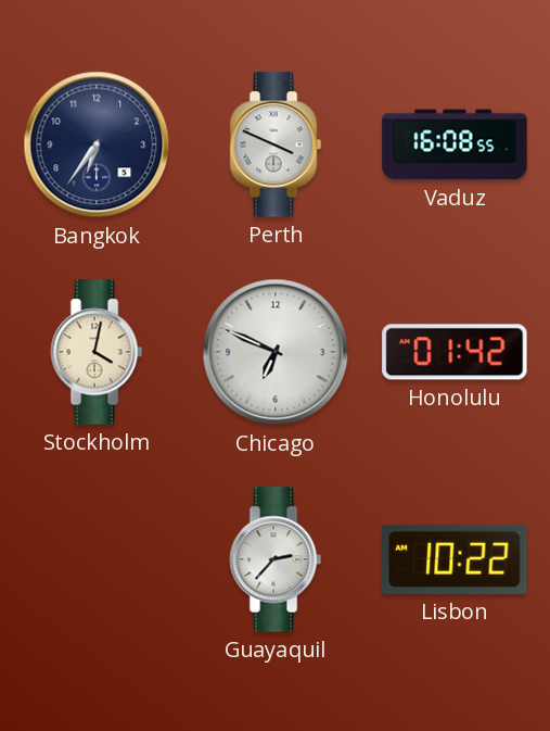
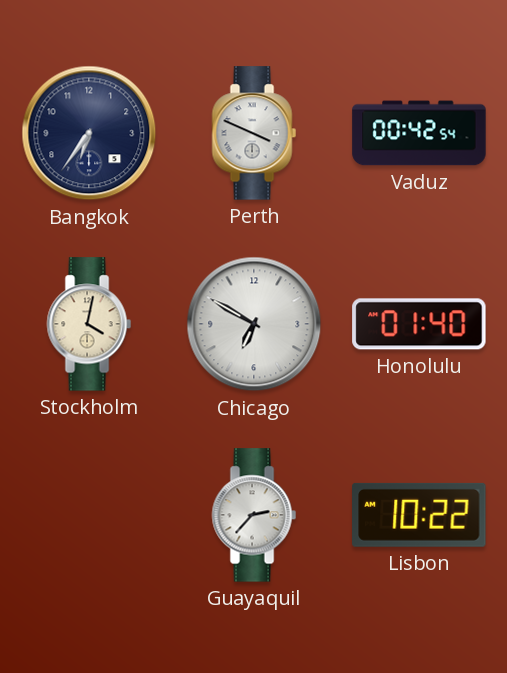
Vaduz: 16:08 -> 00:42 (419, 133)
Chicago: 6:49 -> 6:50 (254, 324)
Honolulu: 01:42 -> 01:40 (419, 324)
